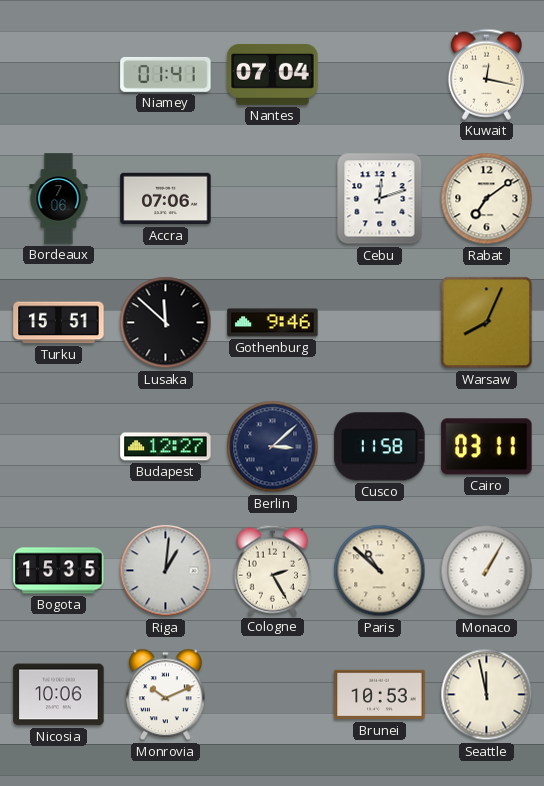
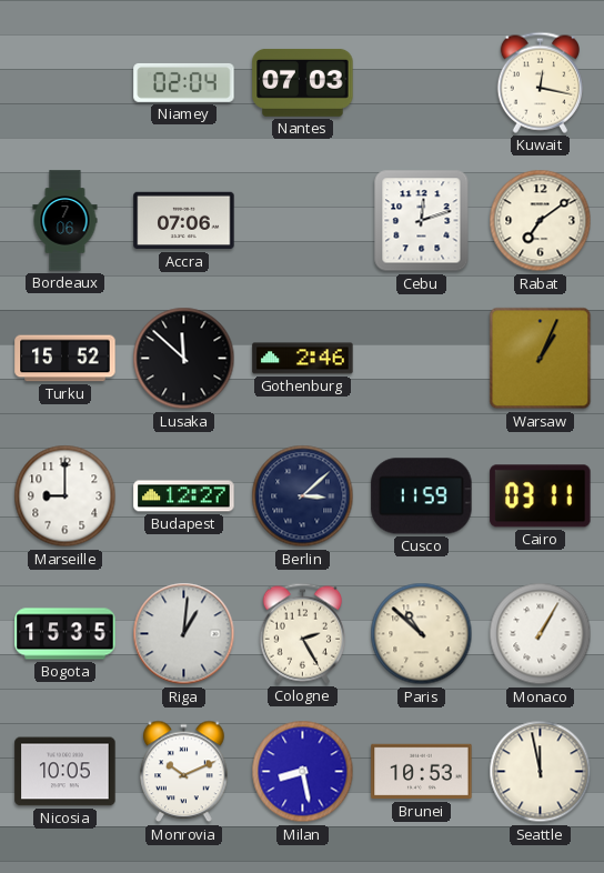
Niamey: 01:41 -> 02:04 (184, 82)
Nantes: 07:04 -> 07:03 (303, 82)
Turku: 15:51 -> 15:52 (66, 359)
Gothenburg: 9:46 -> 2:46 (303, 359)
Warsaw: 8:04 -> 1:04 (541, 359)
Marseille: none -> 9:00 (66, 496)
Cusco: 11:58 -> 11:59 (422, 496)
Nicosia: 10:06 -> 10:05 (66, 772)
Milan: none -> 8:28 (303, 772)
